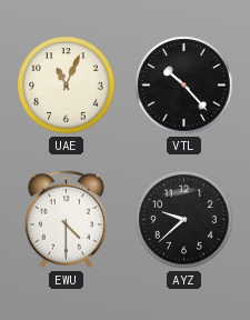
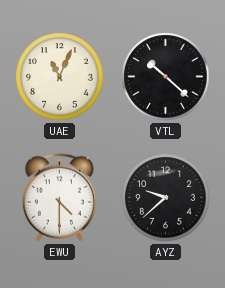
VTL: 10:23 -> 10:22 (166, 77)
